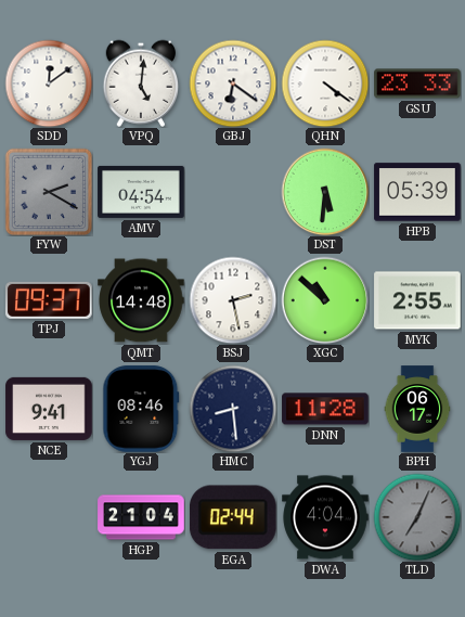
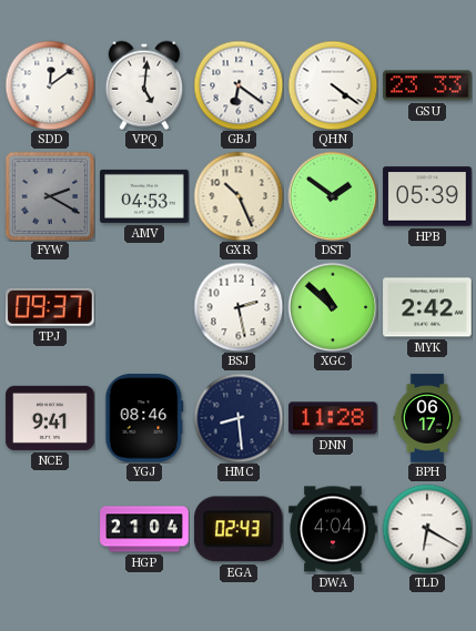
AMV: 04:54 -> 04:53 (144, 196)
GXR: none -> 10:26 (239, 196)
DST: 5:31 -> 1:51 (333, 196)
QMT: 14:48 -> none (141, 300)
MYK: 2:55 -> 2:42 (427, 307)
EGA: 02:44 -> 02:43 (239, 529)
TLD: 7:04 -> 6:20 (427, 529)
TLD dial: grey -> white (427, 529)
